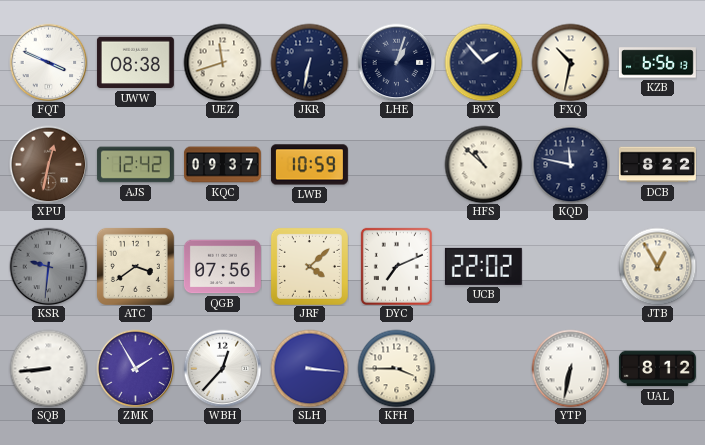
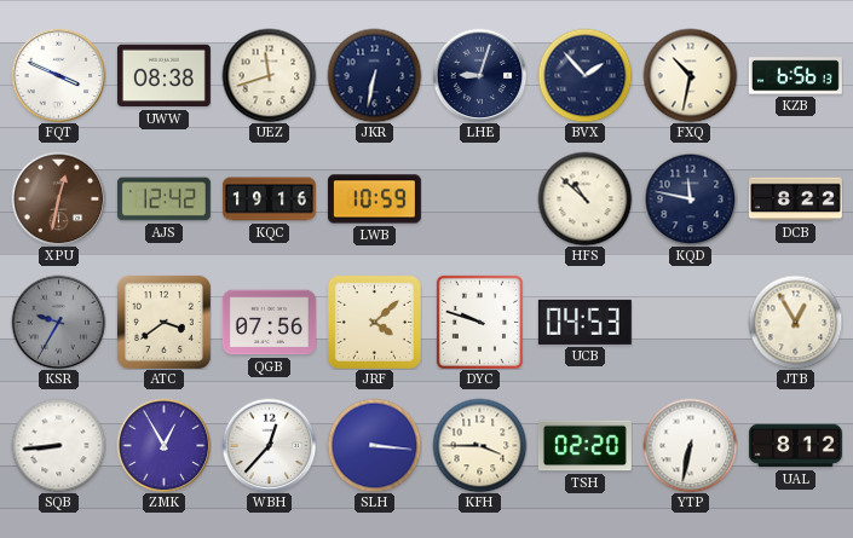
LHE: 1:03 -> 9:03 (479, 75)
KQC: 09:37 -> 19:16 (269, 199)
KSR: 9:31 -> 9:35 (58, 322)
DYC: 7:11 -> 9:48 (479, 322)
UCB: 22:02 -> 04:53 (584, 322)
ZMK: 1:55 -> 12:55 (163, 445)
TSH: none -> 02:20 (584, 446)
